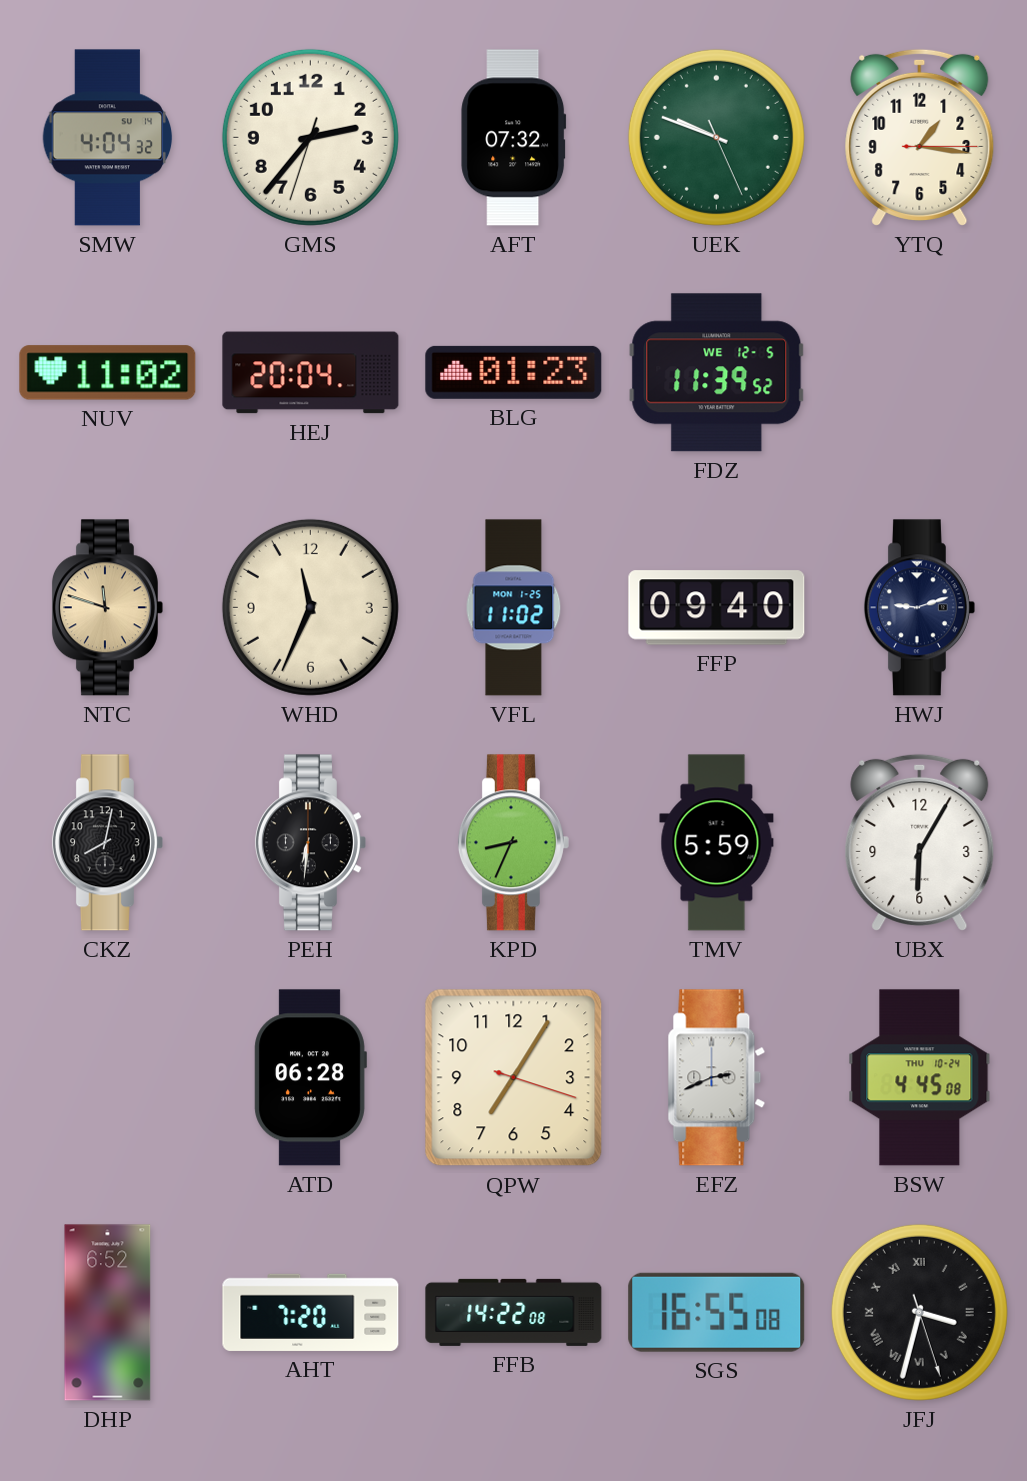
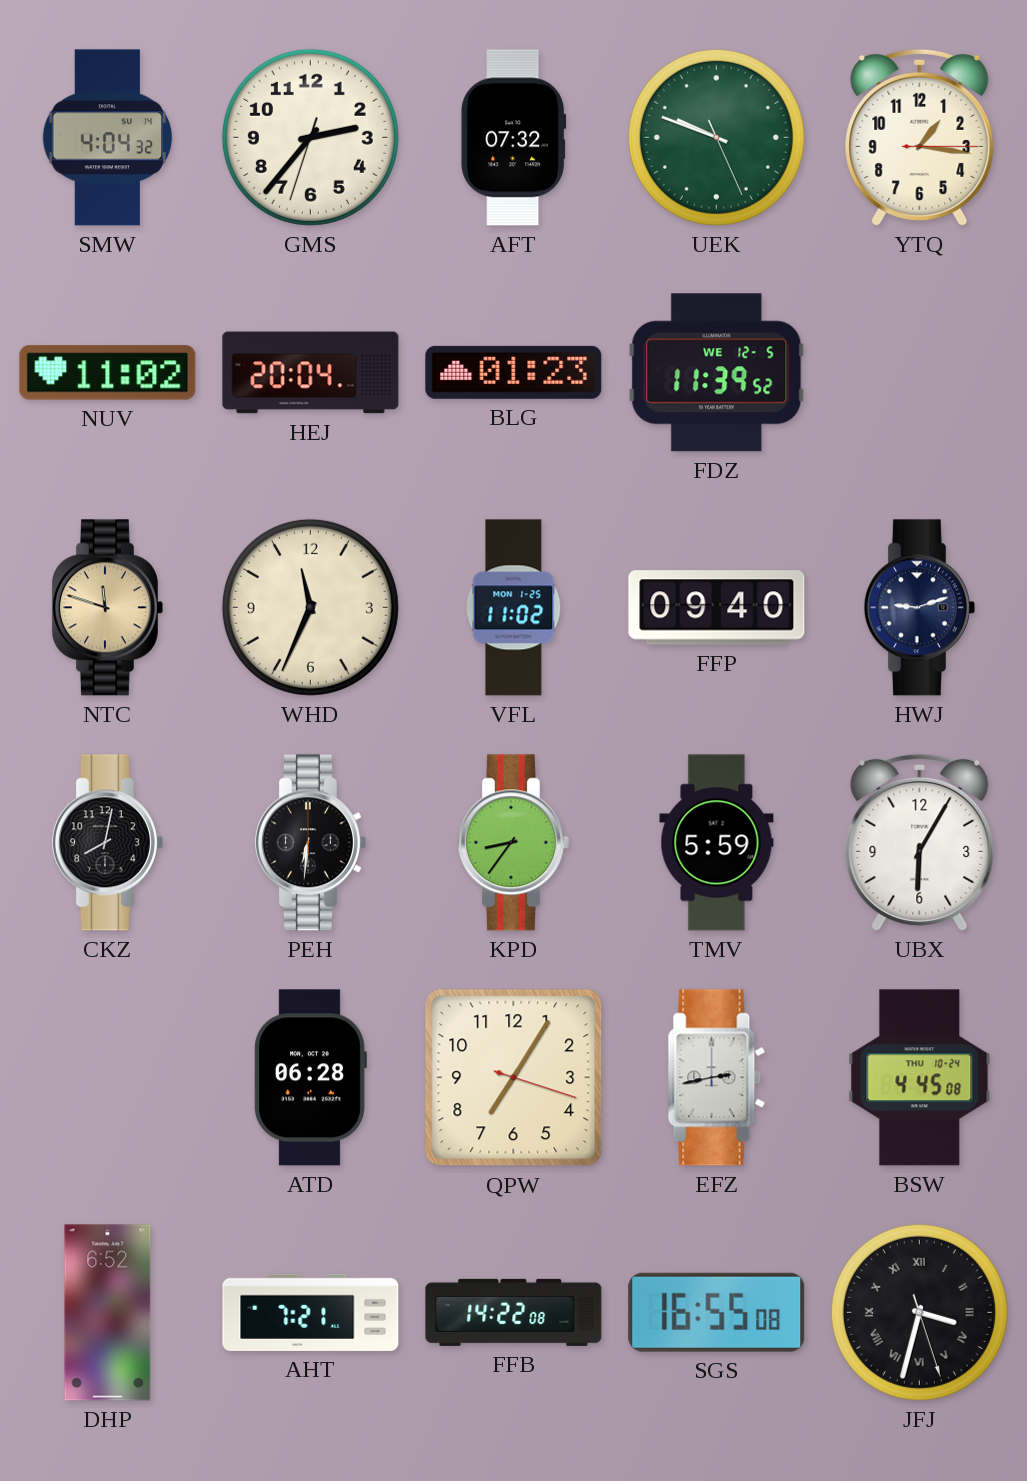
KPD: 8:34 -> 8:36 (513, 843)
EFZ: 2:41 -> 2:43 (717, 1078)
AHT: 7:20 -> 7:21 (311, 1312)
